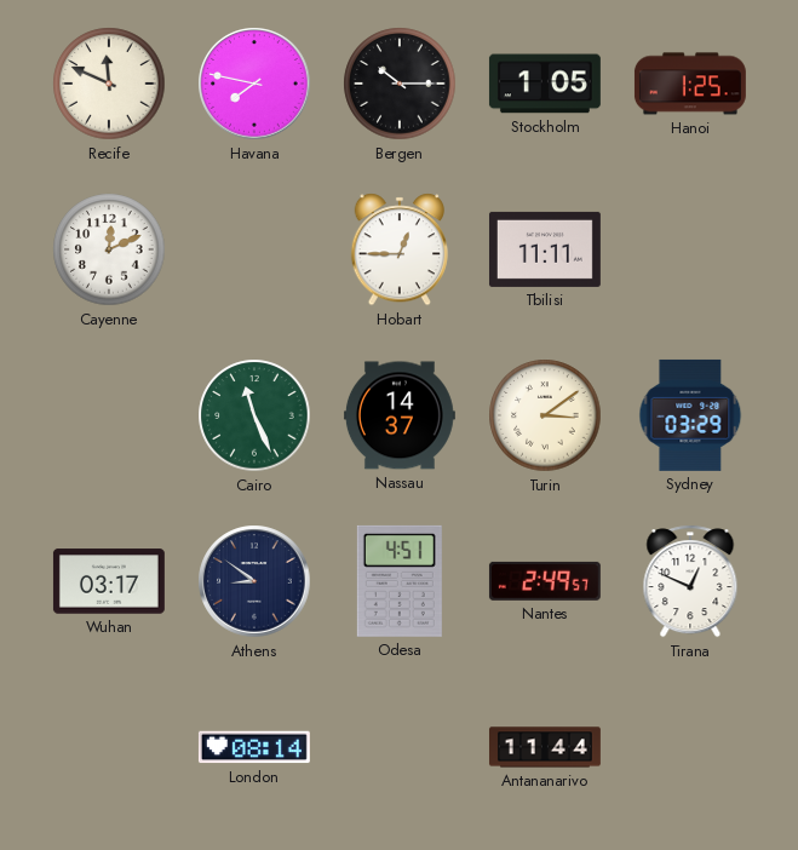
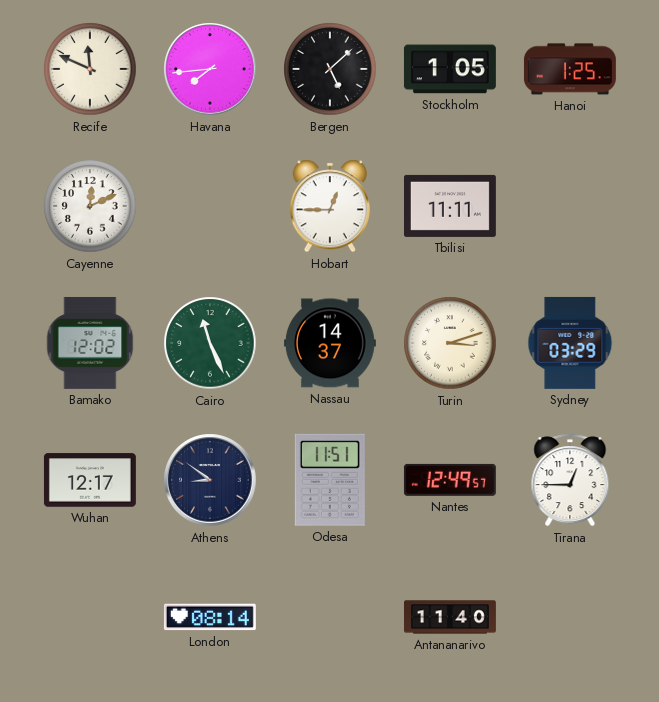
Havana: 7:47 -> 7:44 (210, 69)
Bergen: 10:15 -> 5:08 (330, 69)
Bamako: none -> 12:02 (90, 343)
Turin: 3:09 -> 3:12 (450, 343)
Wuhan: 03:17 -> 12:17 (90, 480)
Odesa: 4:51 -> 11:51 (330, 480)
Nantes: 2:49 -> 12:49 (450, 480)
Tirana: 12:49 -> 12:45 (570, 480)
Antananarivo: 11:44 -> 11:40 (450, 617)
